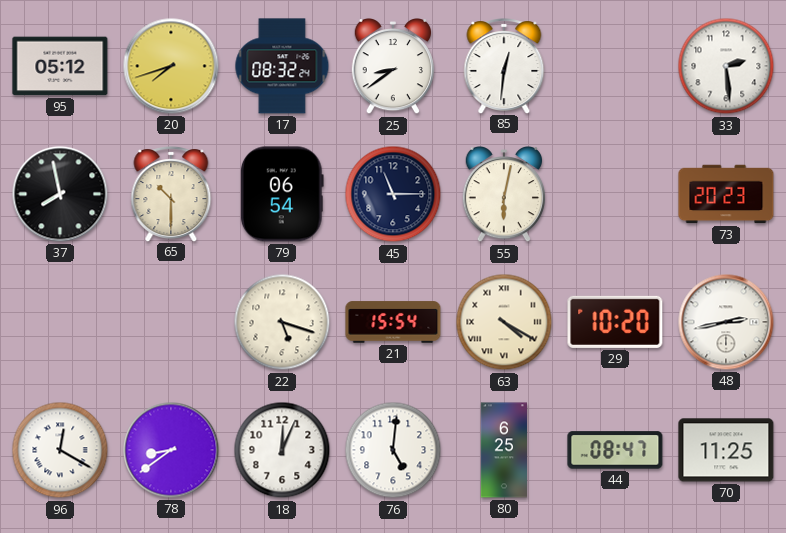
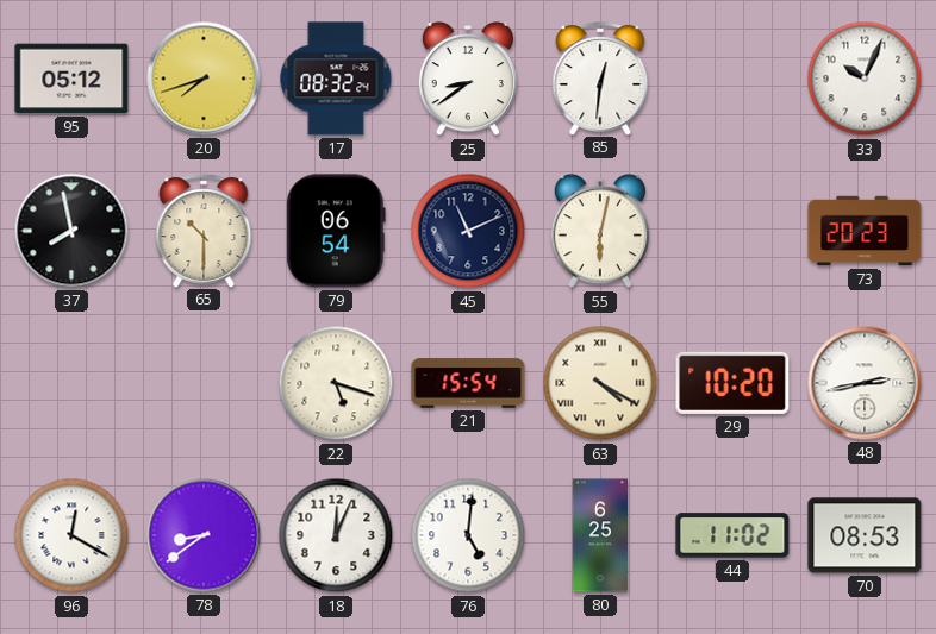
33: 2:29 -> 10:04 (865, 79)
45: 11:15 -> 11:11 (468, 231)
44: 08:47 -> 11:02 (732, 535)
70: 11:25 -> 08:53 (865, 535)
